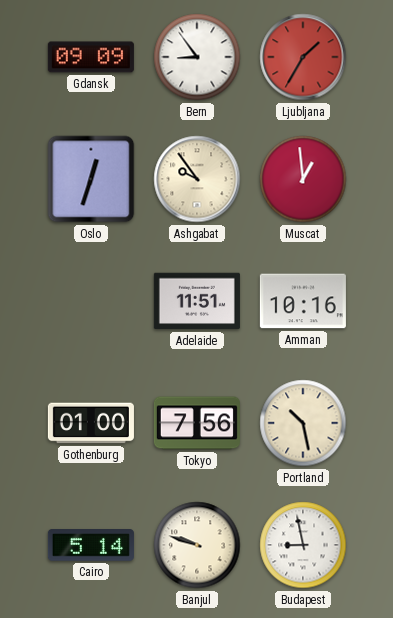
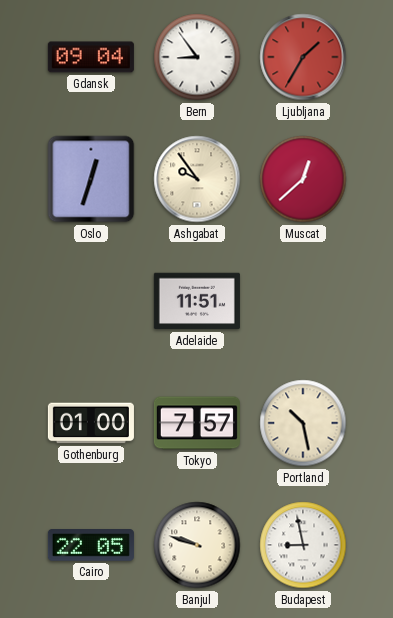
Gdansk: 09:09 -> 09:04 (91, 57)
Muscat: 12:59 -> 12:38 (303, 179)
Amman: 10:16 -> none (303, 301)
Tokyo: 7:56 -> 7:57 (197, 423)
Cairo: 5:14 -> 22:05 (91, 546)
